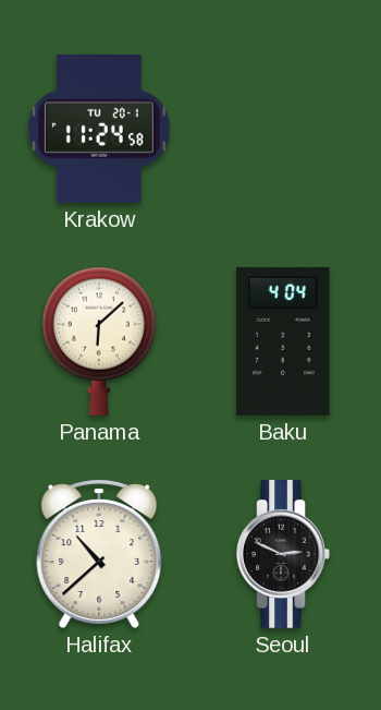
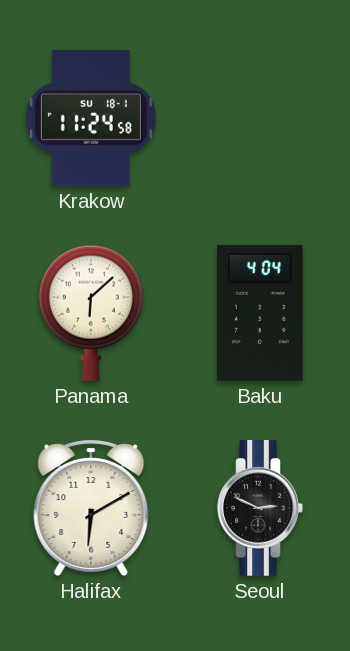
Krakow date: TU 20-1 -> SU 18-1 (91, 119)
Halifax: 10:38 -> 6:10 (91, 508)
